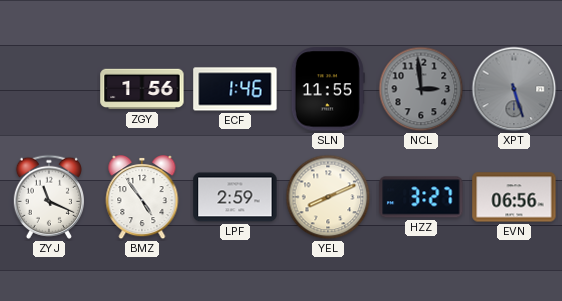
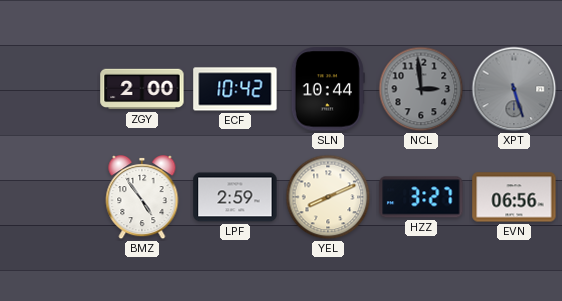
ZGY: 1:56 -> 2:00 (142, 89)
ECF: 1:46 -> 10:42 (235, 89)
SLN: 11:55 -> 10:44 (328, 89)
ZYJ: 11:19 -> none (48, 197)
